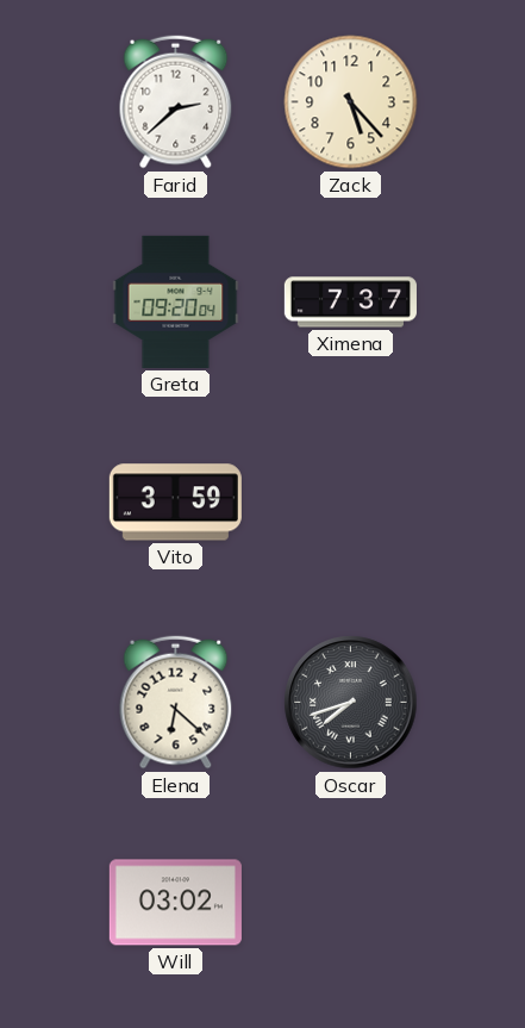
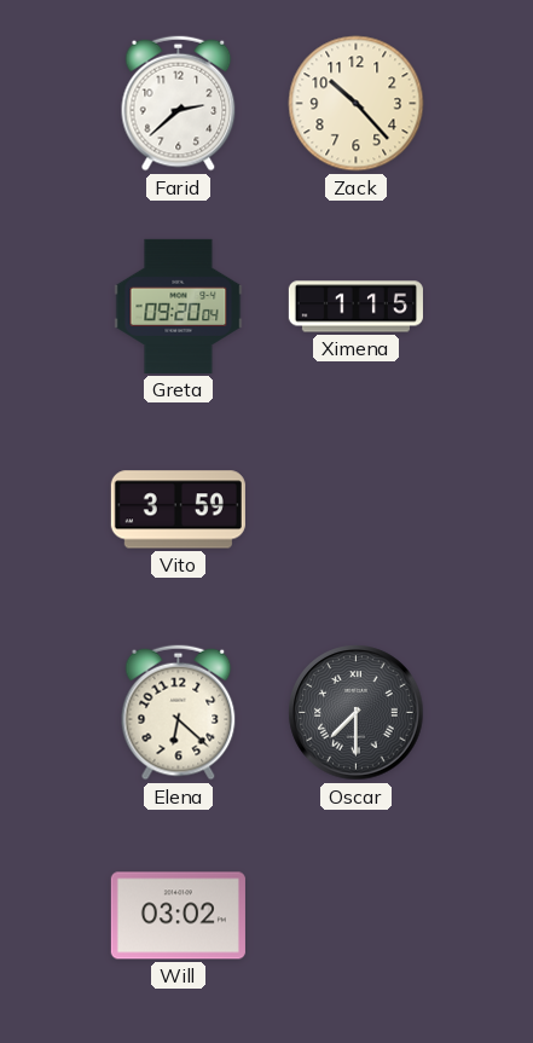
Zack: 5:23 -> 10:23 (357, 104)
Ximena: 7:37 -> 1:15 (355, 307)
Oscar: 7:42 -> 7:30 (357, 713)
